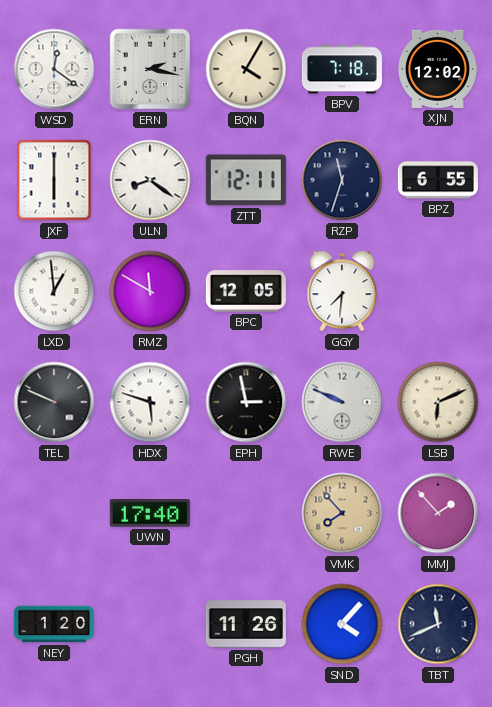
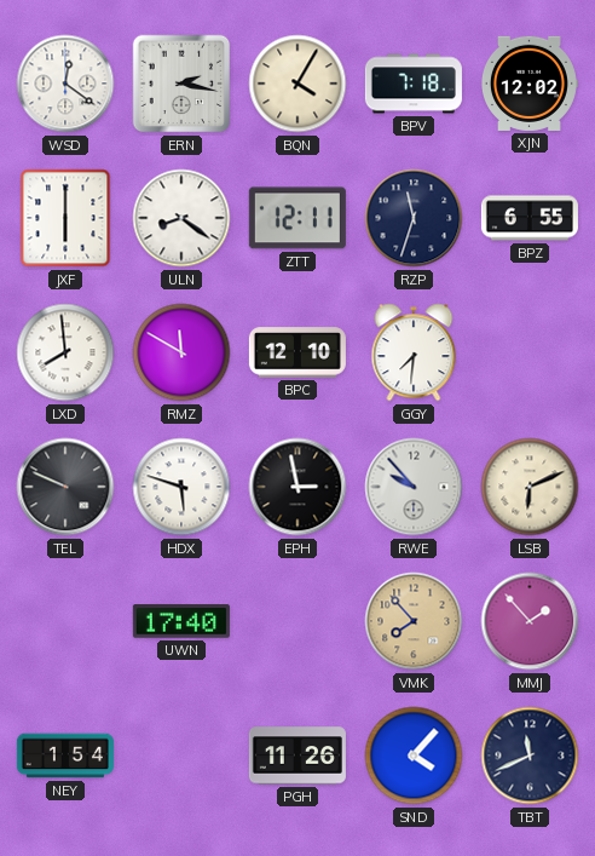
LXD: 12:59 -> 7:59 (65, 352)
BPC: 12:05 -> 12:10 (297, 352)
RWE: 9:49 -> 9:53 (414, 487)
NEY: 1:20 -> 1:54 (65, 756)
